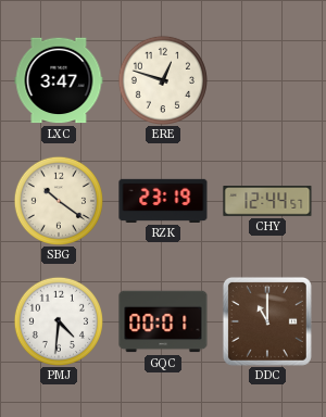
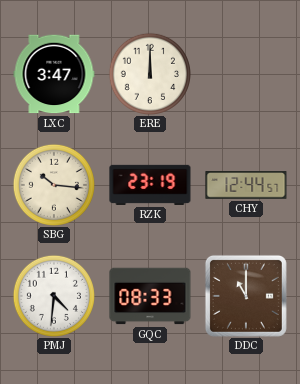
ERE: 12:48 -> 12:00 (150, 74)
SBG: 10:21 -> 10:16 (54, 185)
GQC: 00:01 -> 08:33 (150, 296)
